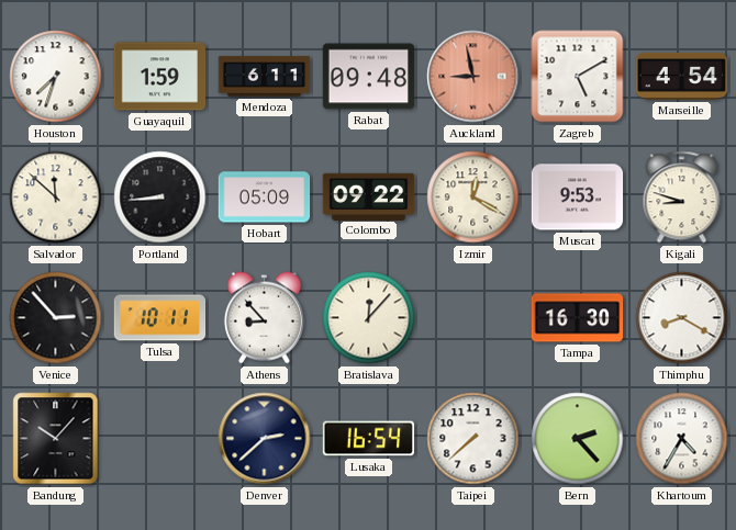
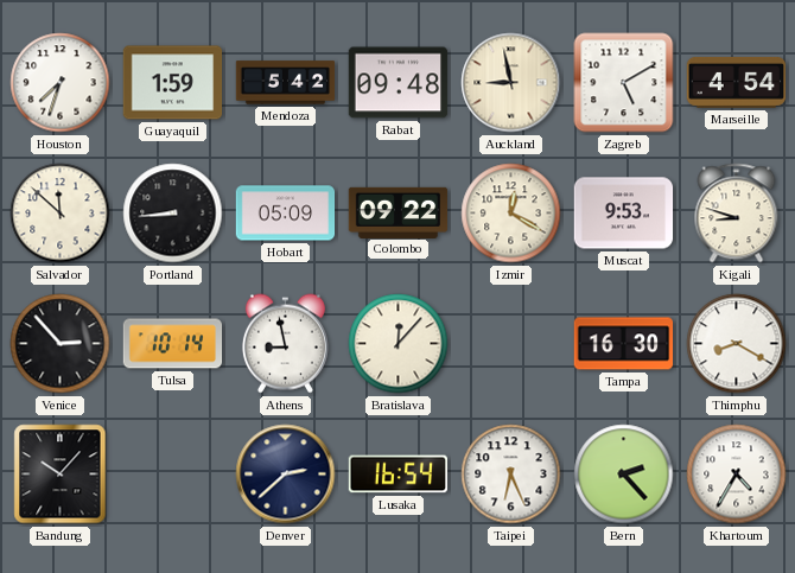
Mendoza: 6:11 -> 5:42 (286, 83)
Auckland dial: salmon -> cream (511, 83)
Tulsa: 10:11 -> 10:14 (173, 344)
Athens: 8:53 -> 8:58 (285, 344)
Taipei: 7:38 -> 6:26 (511, 475)
